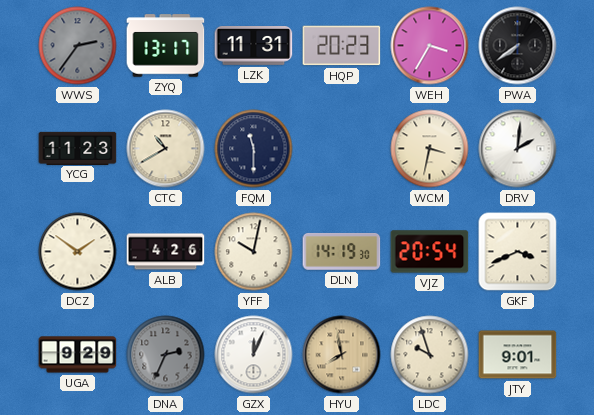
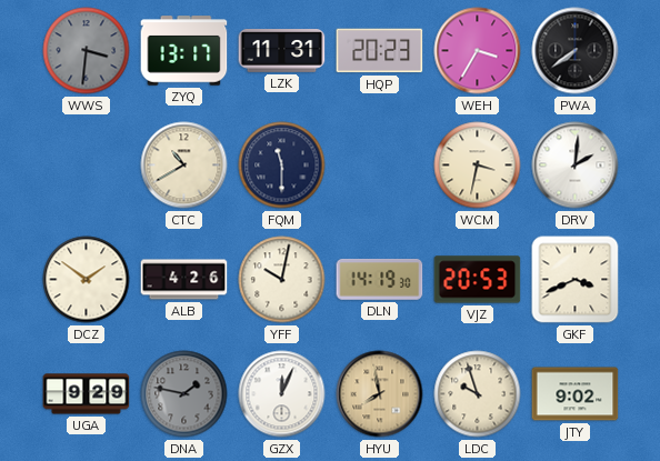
WWS: 2:36 -> 3:31 (87, 51)
YCG: 11:23 -> none (78, 148)
VJZ: 20:54 -> 20:53 (478, 280)
DNA: 2:34 -> 1:47 (184, 394)
JTY: 9:01 -> 9:02 (576, 394)
